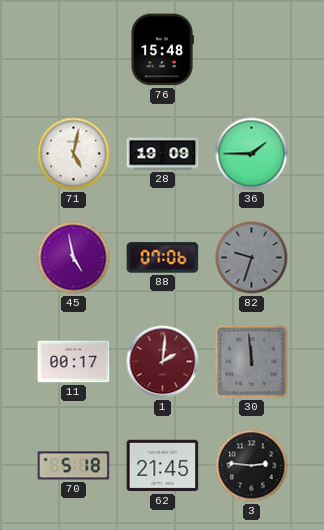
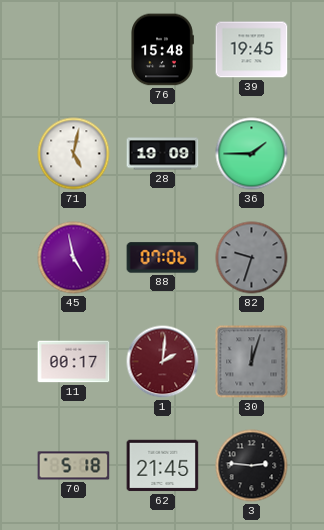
39: none -> 19:45 (252, 50)
30: 11:59 -> 12:03 (252, 362)
